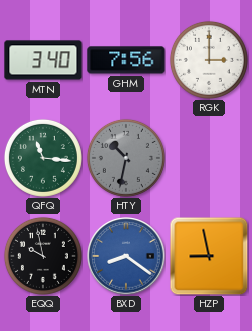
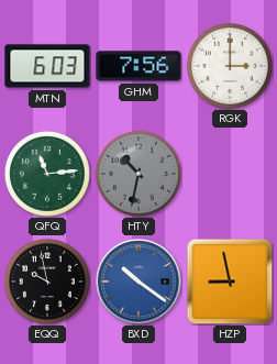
MTN: 3:40 -> 6:03 (47, 66)
QFQ: 11:16 -> 11:14 (47, 174)
BXD: 8:21 -> 10:21 (138, 282)
